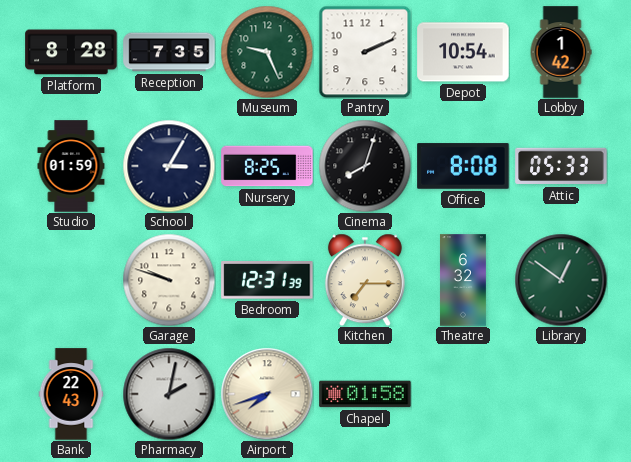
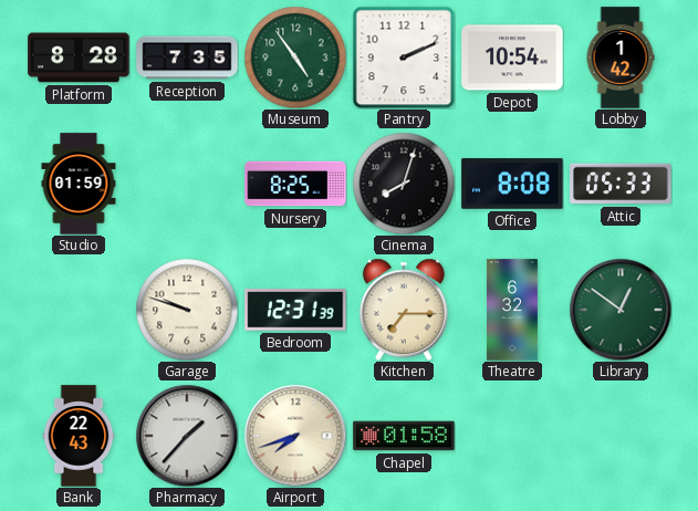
Museum: 9:26 -> 4:54 (295, 58)
School: 3:05 -> none (169, 166)
Pharmacy: 2:02 -> 1:37 (187, 436)
